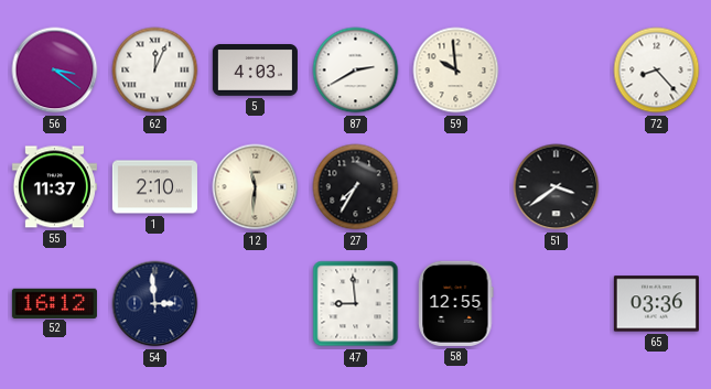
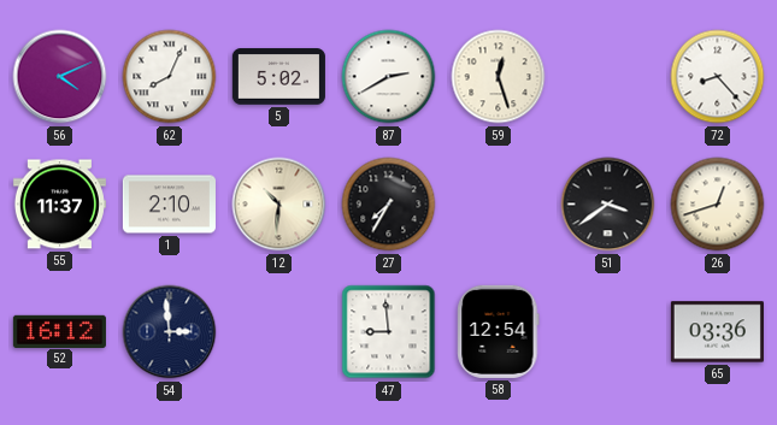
56: 3:21 -> 4:11 (60, 77)
62: 12:04 -> 8:04 (170, 77)
5: 4:03 -> 5:02 (278, 77)
59: 9:59 -> 12:27 (499, 77)
12: 11:31 -> 10:31 (279, 205)
26: none -> 12:42 (718, 205)
58: 12:55 -> 12:54 (499, 331)
